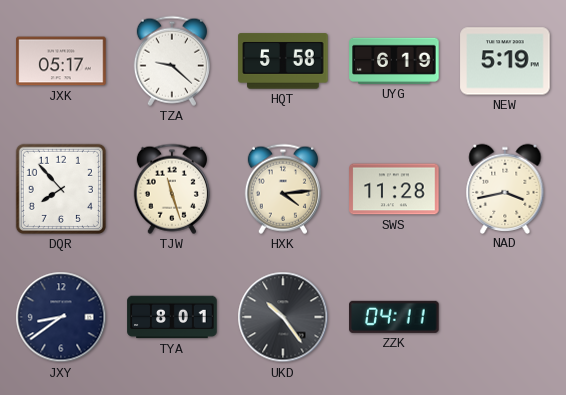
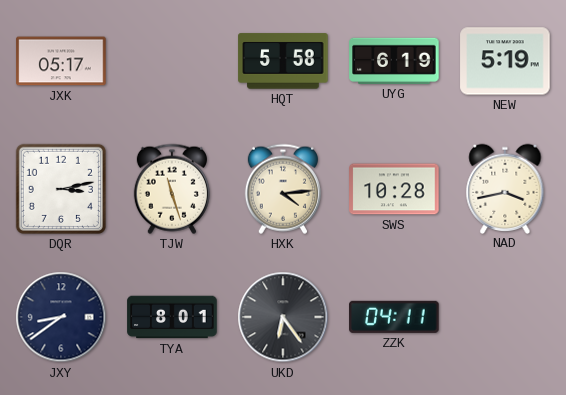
TZA: 9:22 -> none (172, 61)
DQR: 7:53 -> 3:13 (61, 189)
SWS: 11:28 -> 10:28 (394, 189)
UKD: 10:24 -> 6:24 (283, 317)
